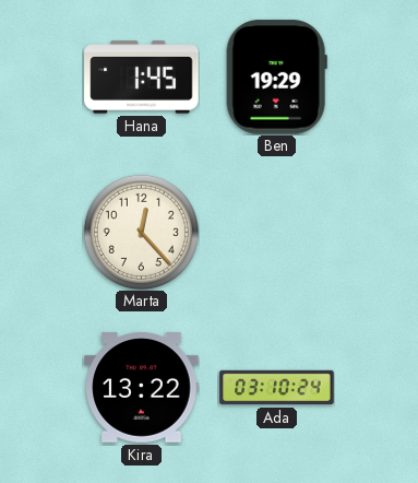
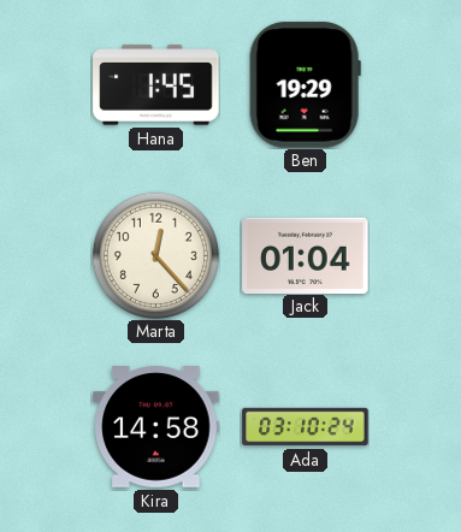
Jack: none -> 01:04 (306, 255)
Kira: 13:22 -> 14:58 (156, 427)
